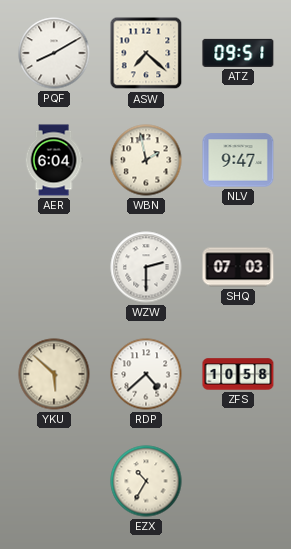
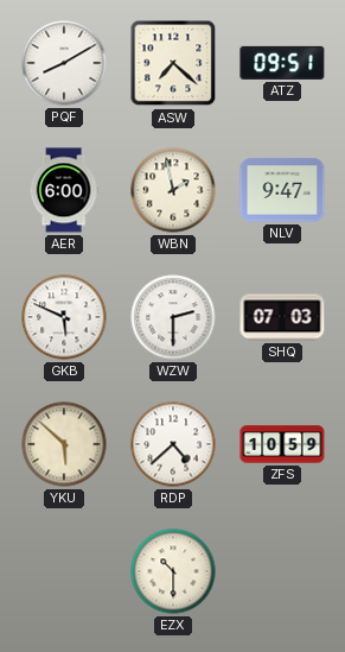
AER: 6:04 -> 6:00 (64, 190)
GKB: none -> 5:49 (64, 317)
ZFS: 10:58 -> 10:59 (282, 444)
EZX: 10:35 -> 10:30 (173, 571)
